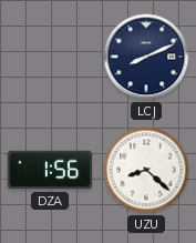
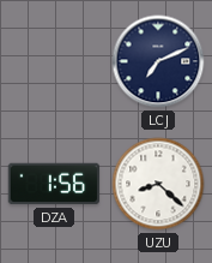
LCJ: 8:11 -> 7:11 (158, 61)
